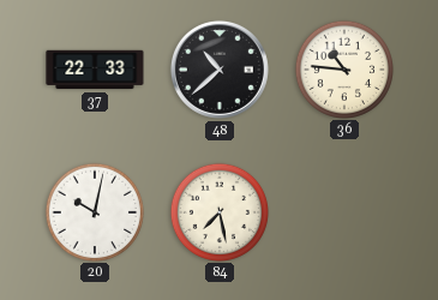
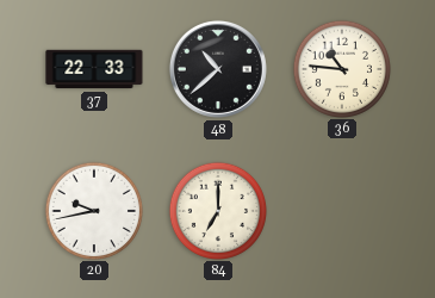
20: 10:02 -> 9:43 (93, 210)
84: 7:28 -> 7:00 (217, 210)
